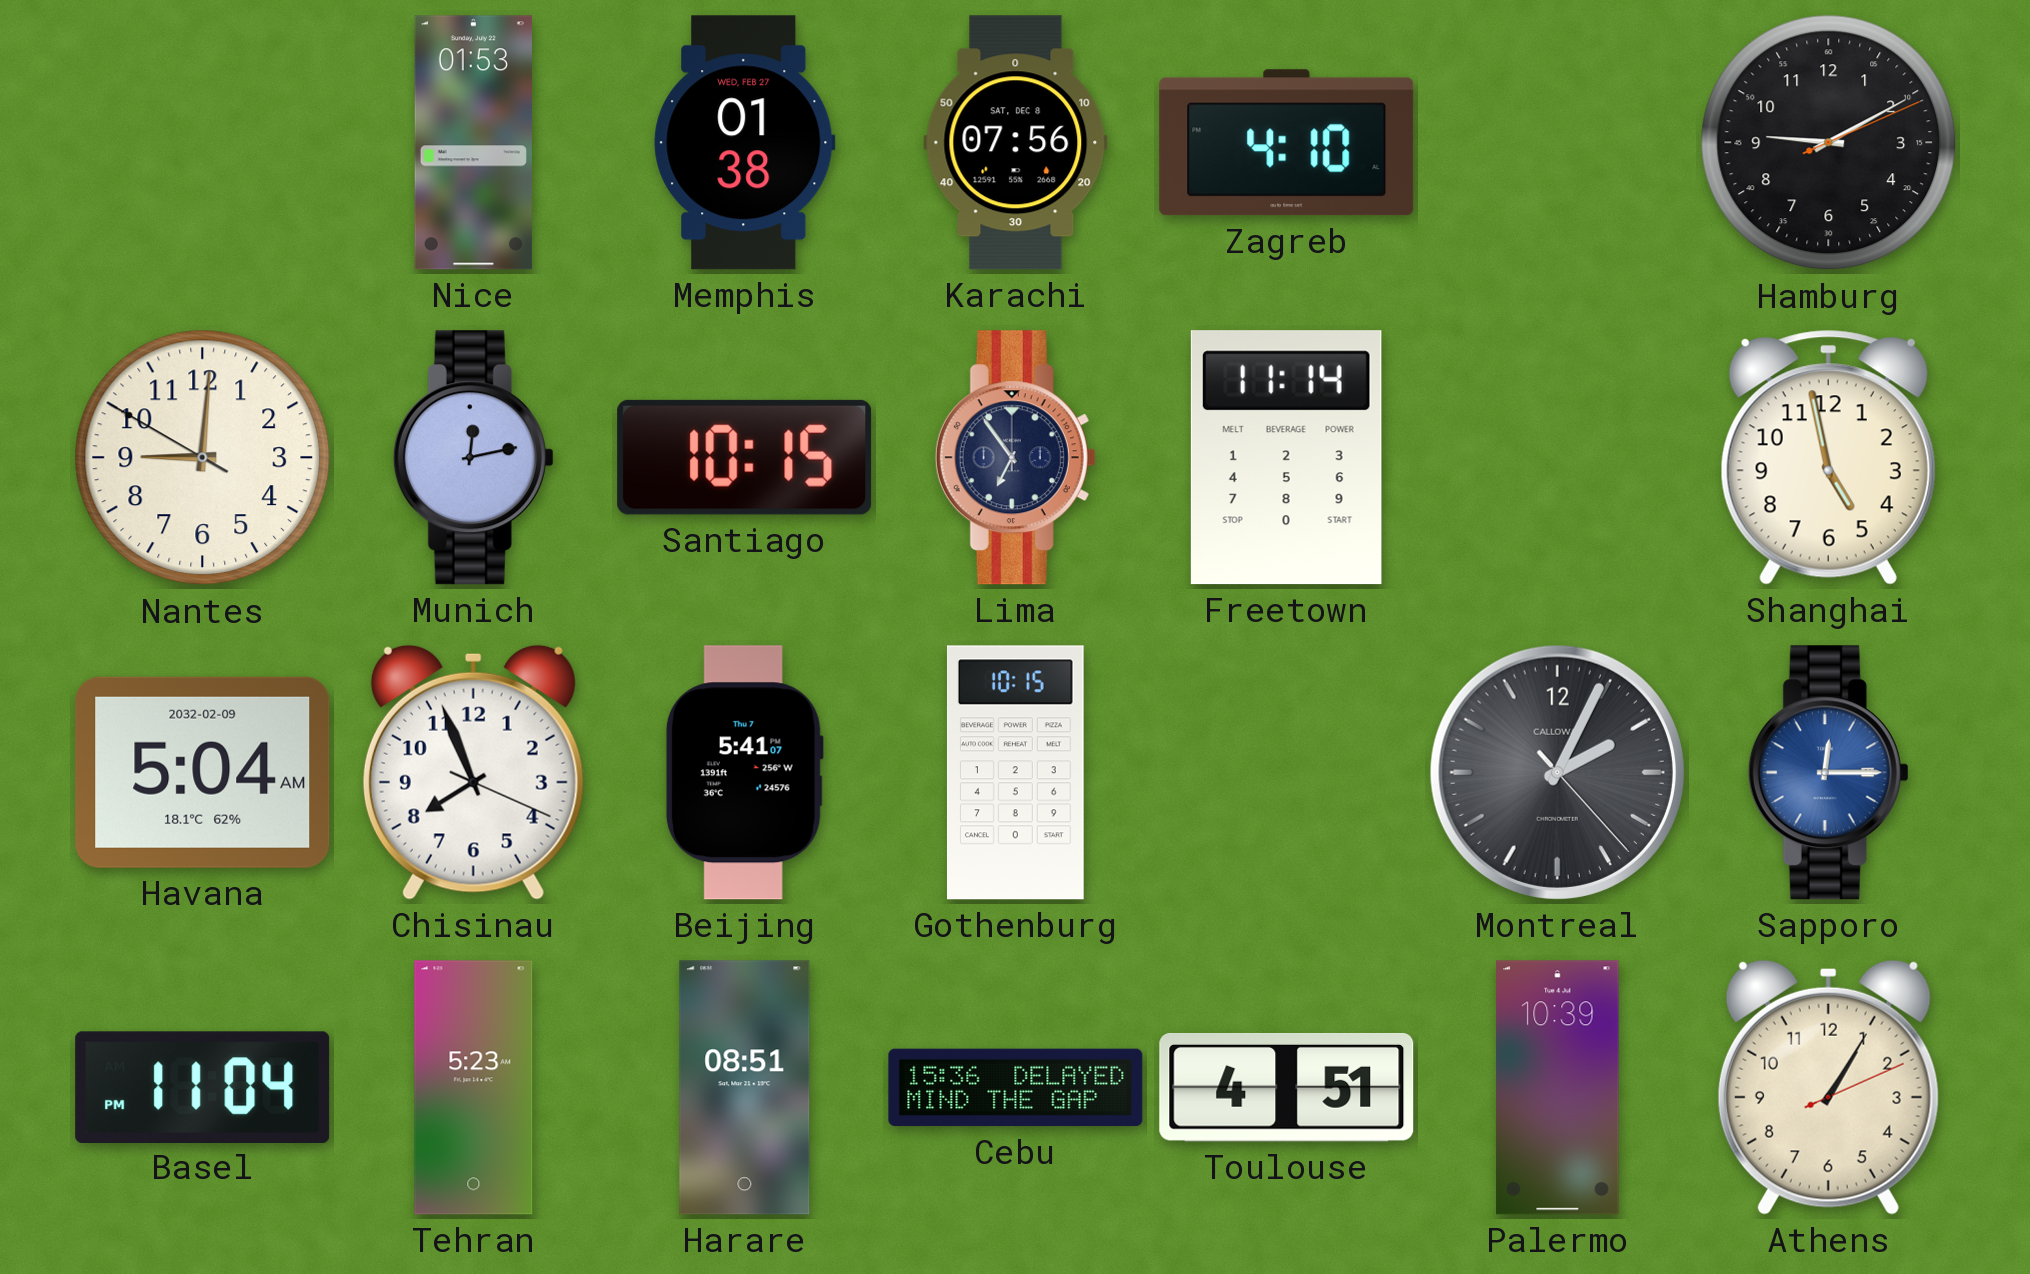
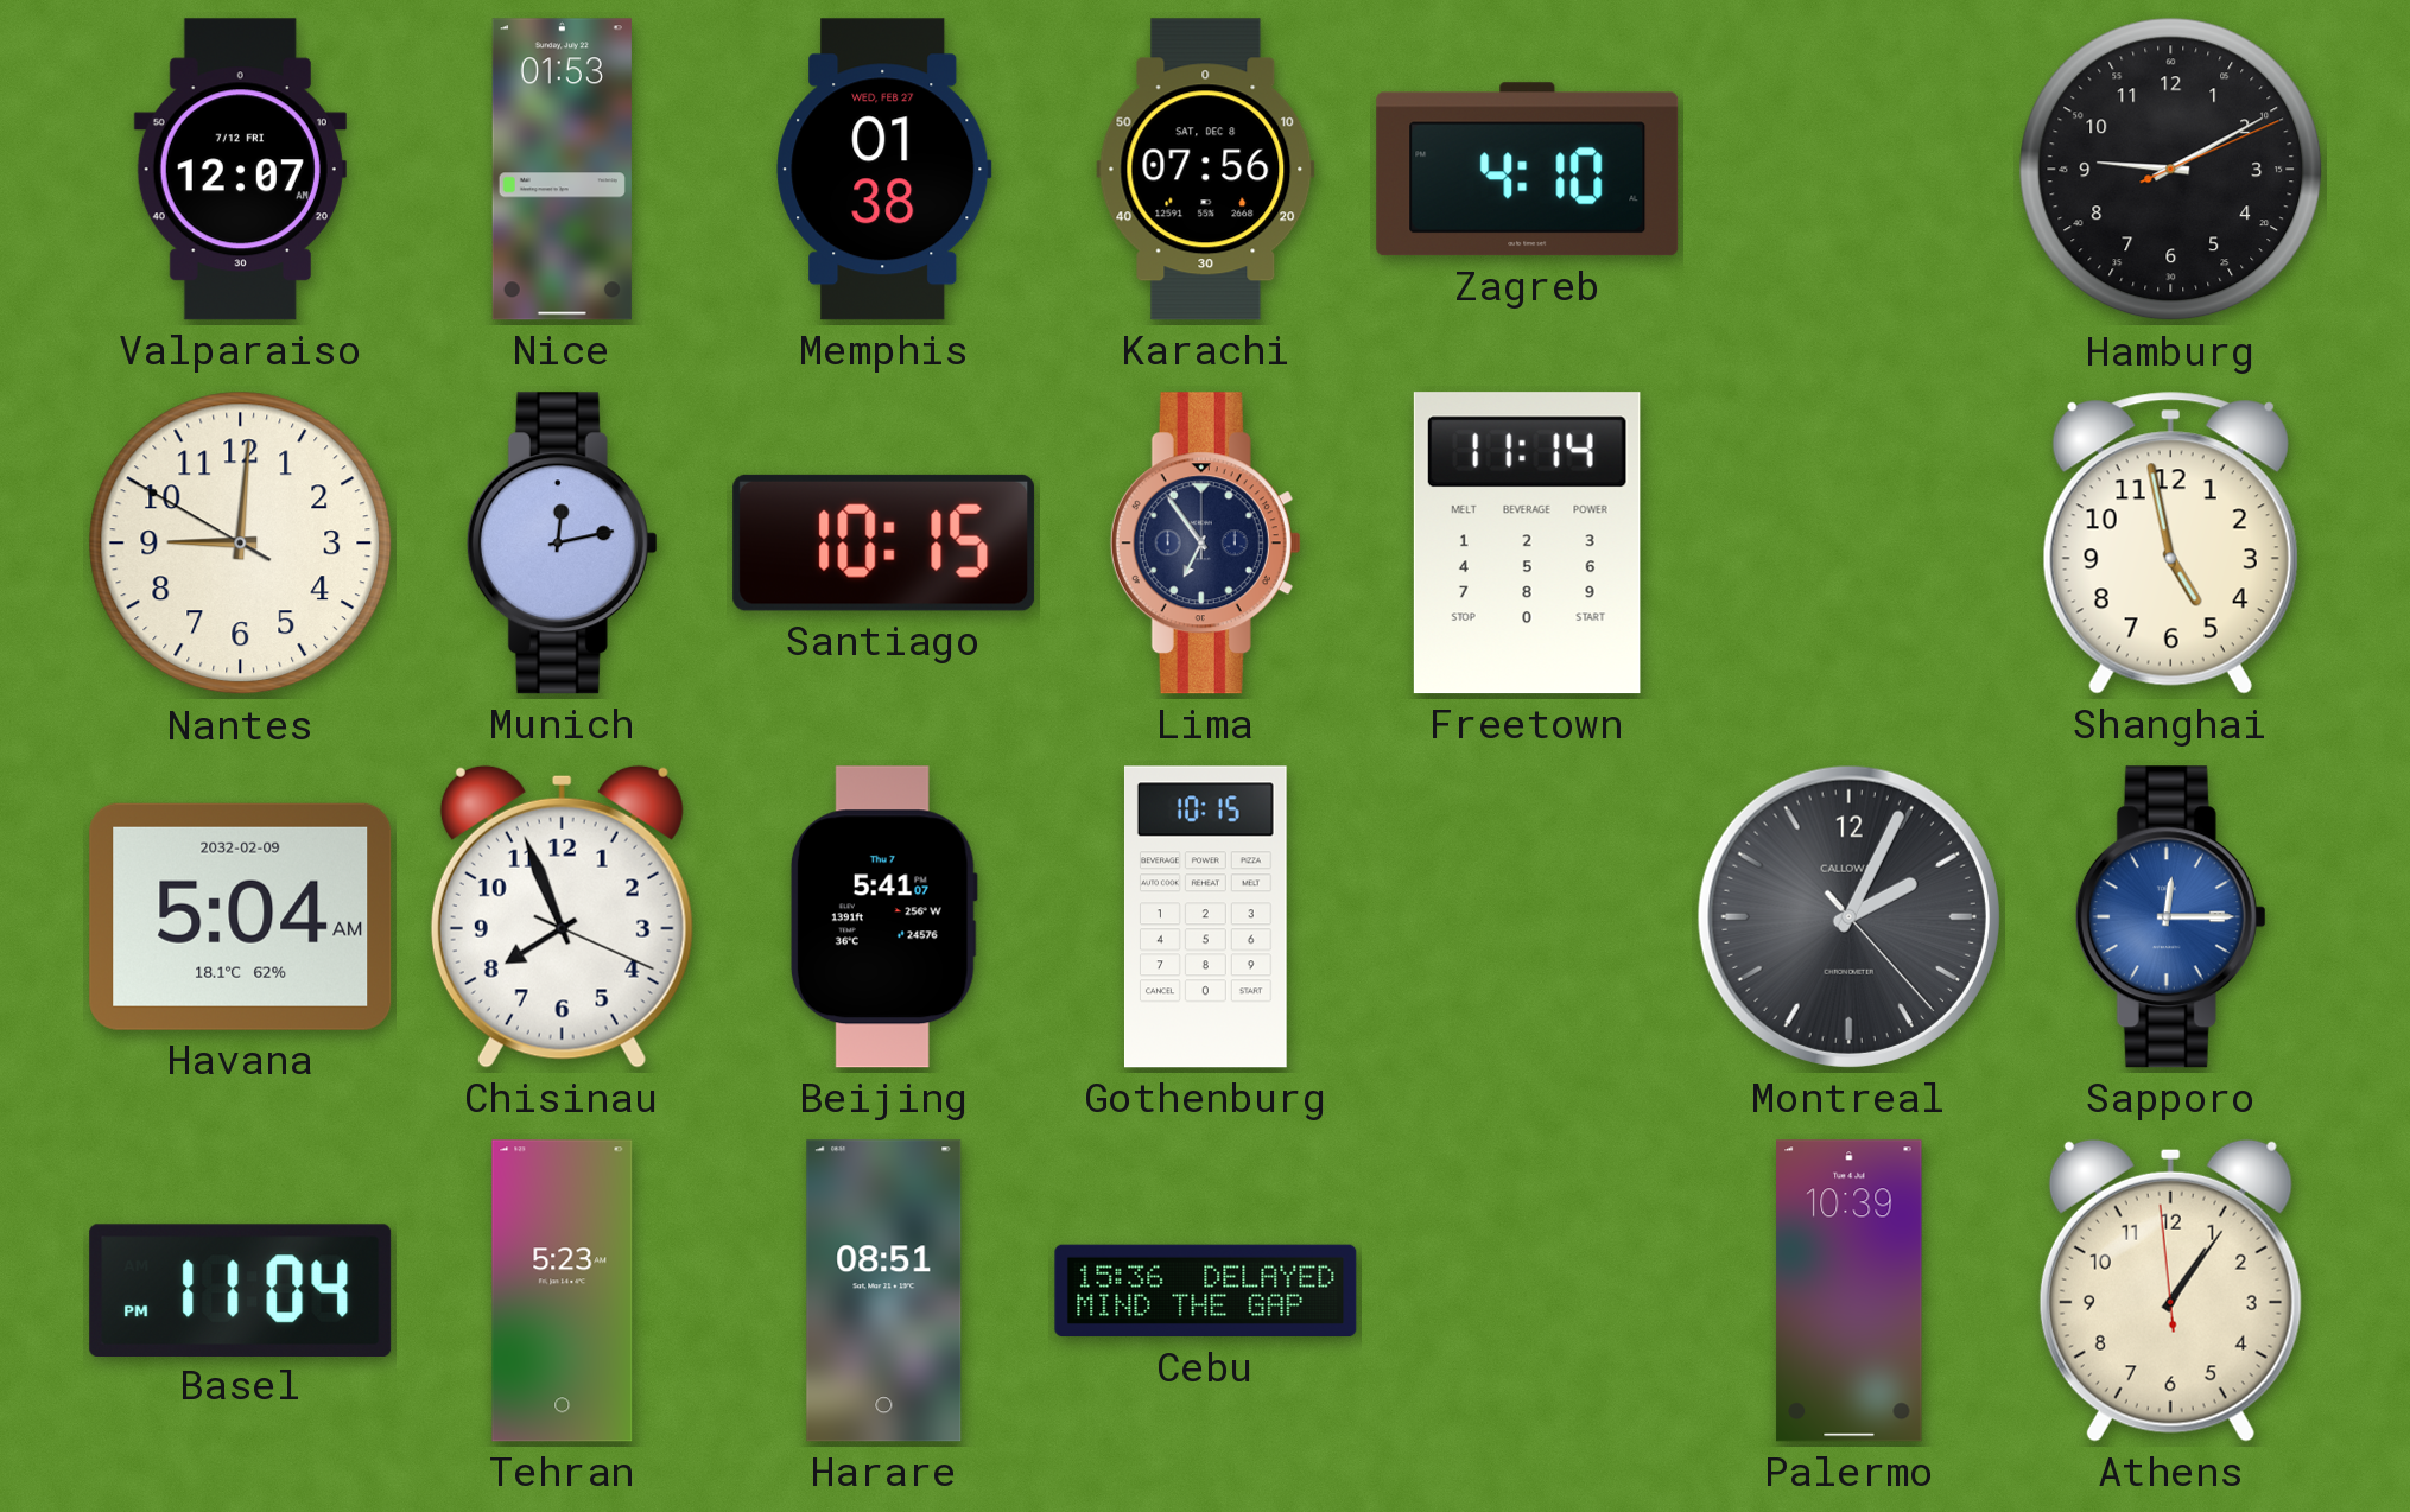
Valparaiso: none -> 12:07 (240, 170)
Toulouse: 4:51 -> none (1287, 1088)
Athens: 1:05:11 -> 1:05:59 (2170, 1290)
